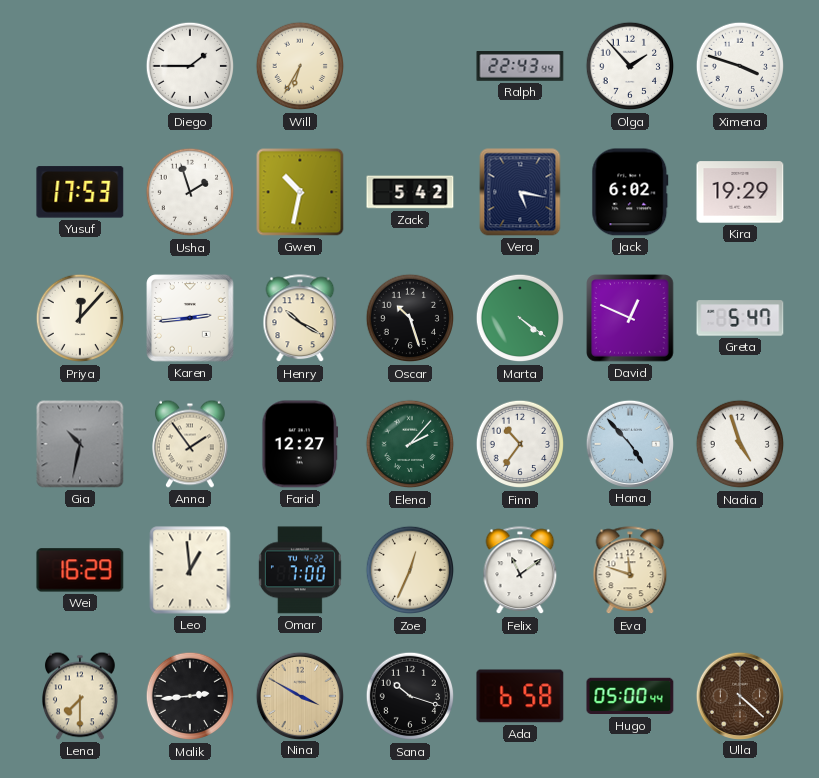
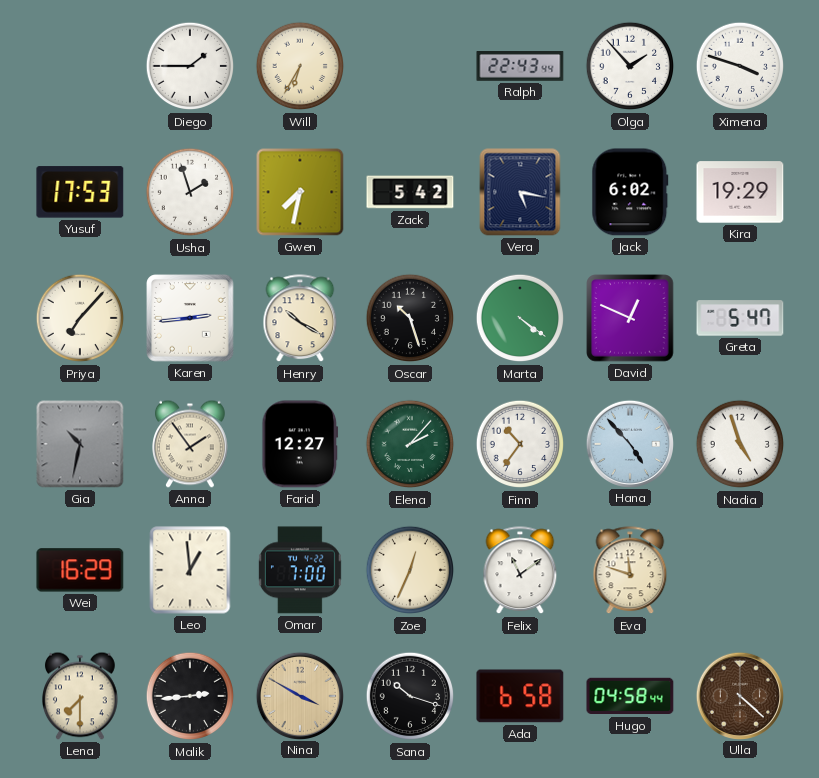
Gwen: 10:32 -> 7:32 (300, 192)
Priya: 12:07 -> 7:07 (80, 318)
Hugo: 05:00 -> 04:58 (630, 696)
